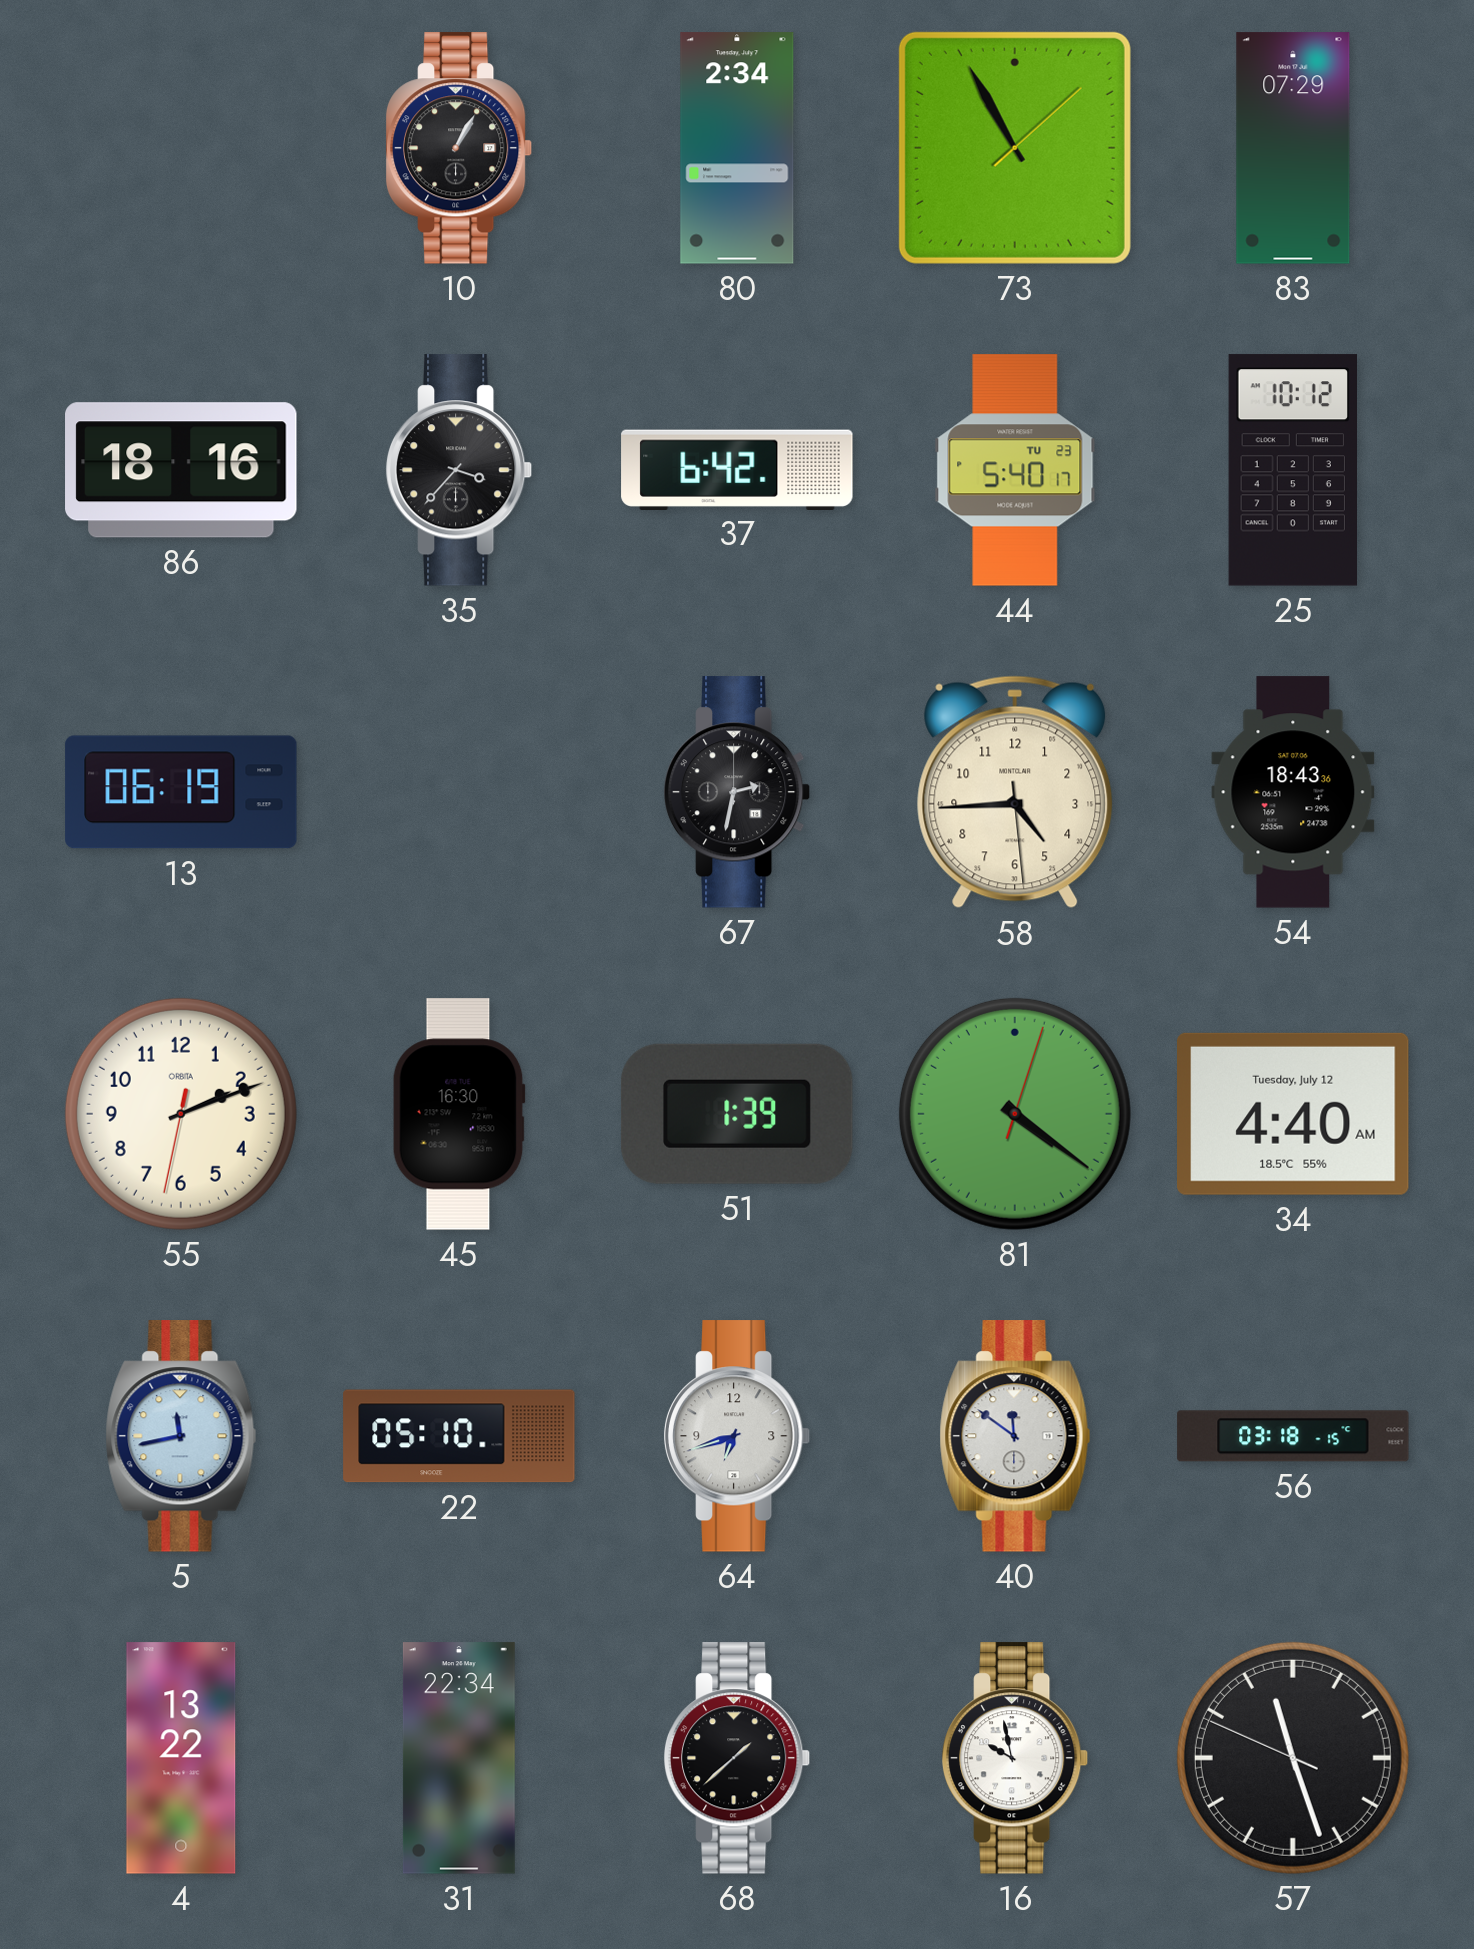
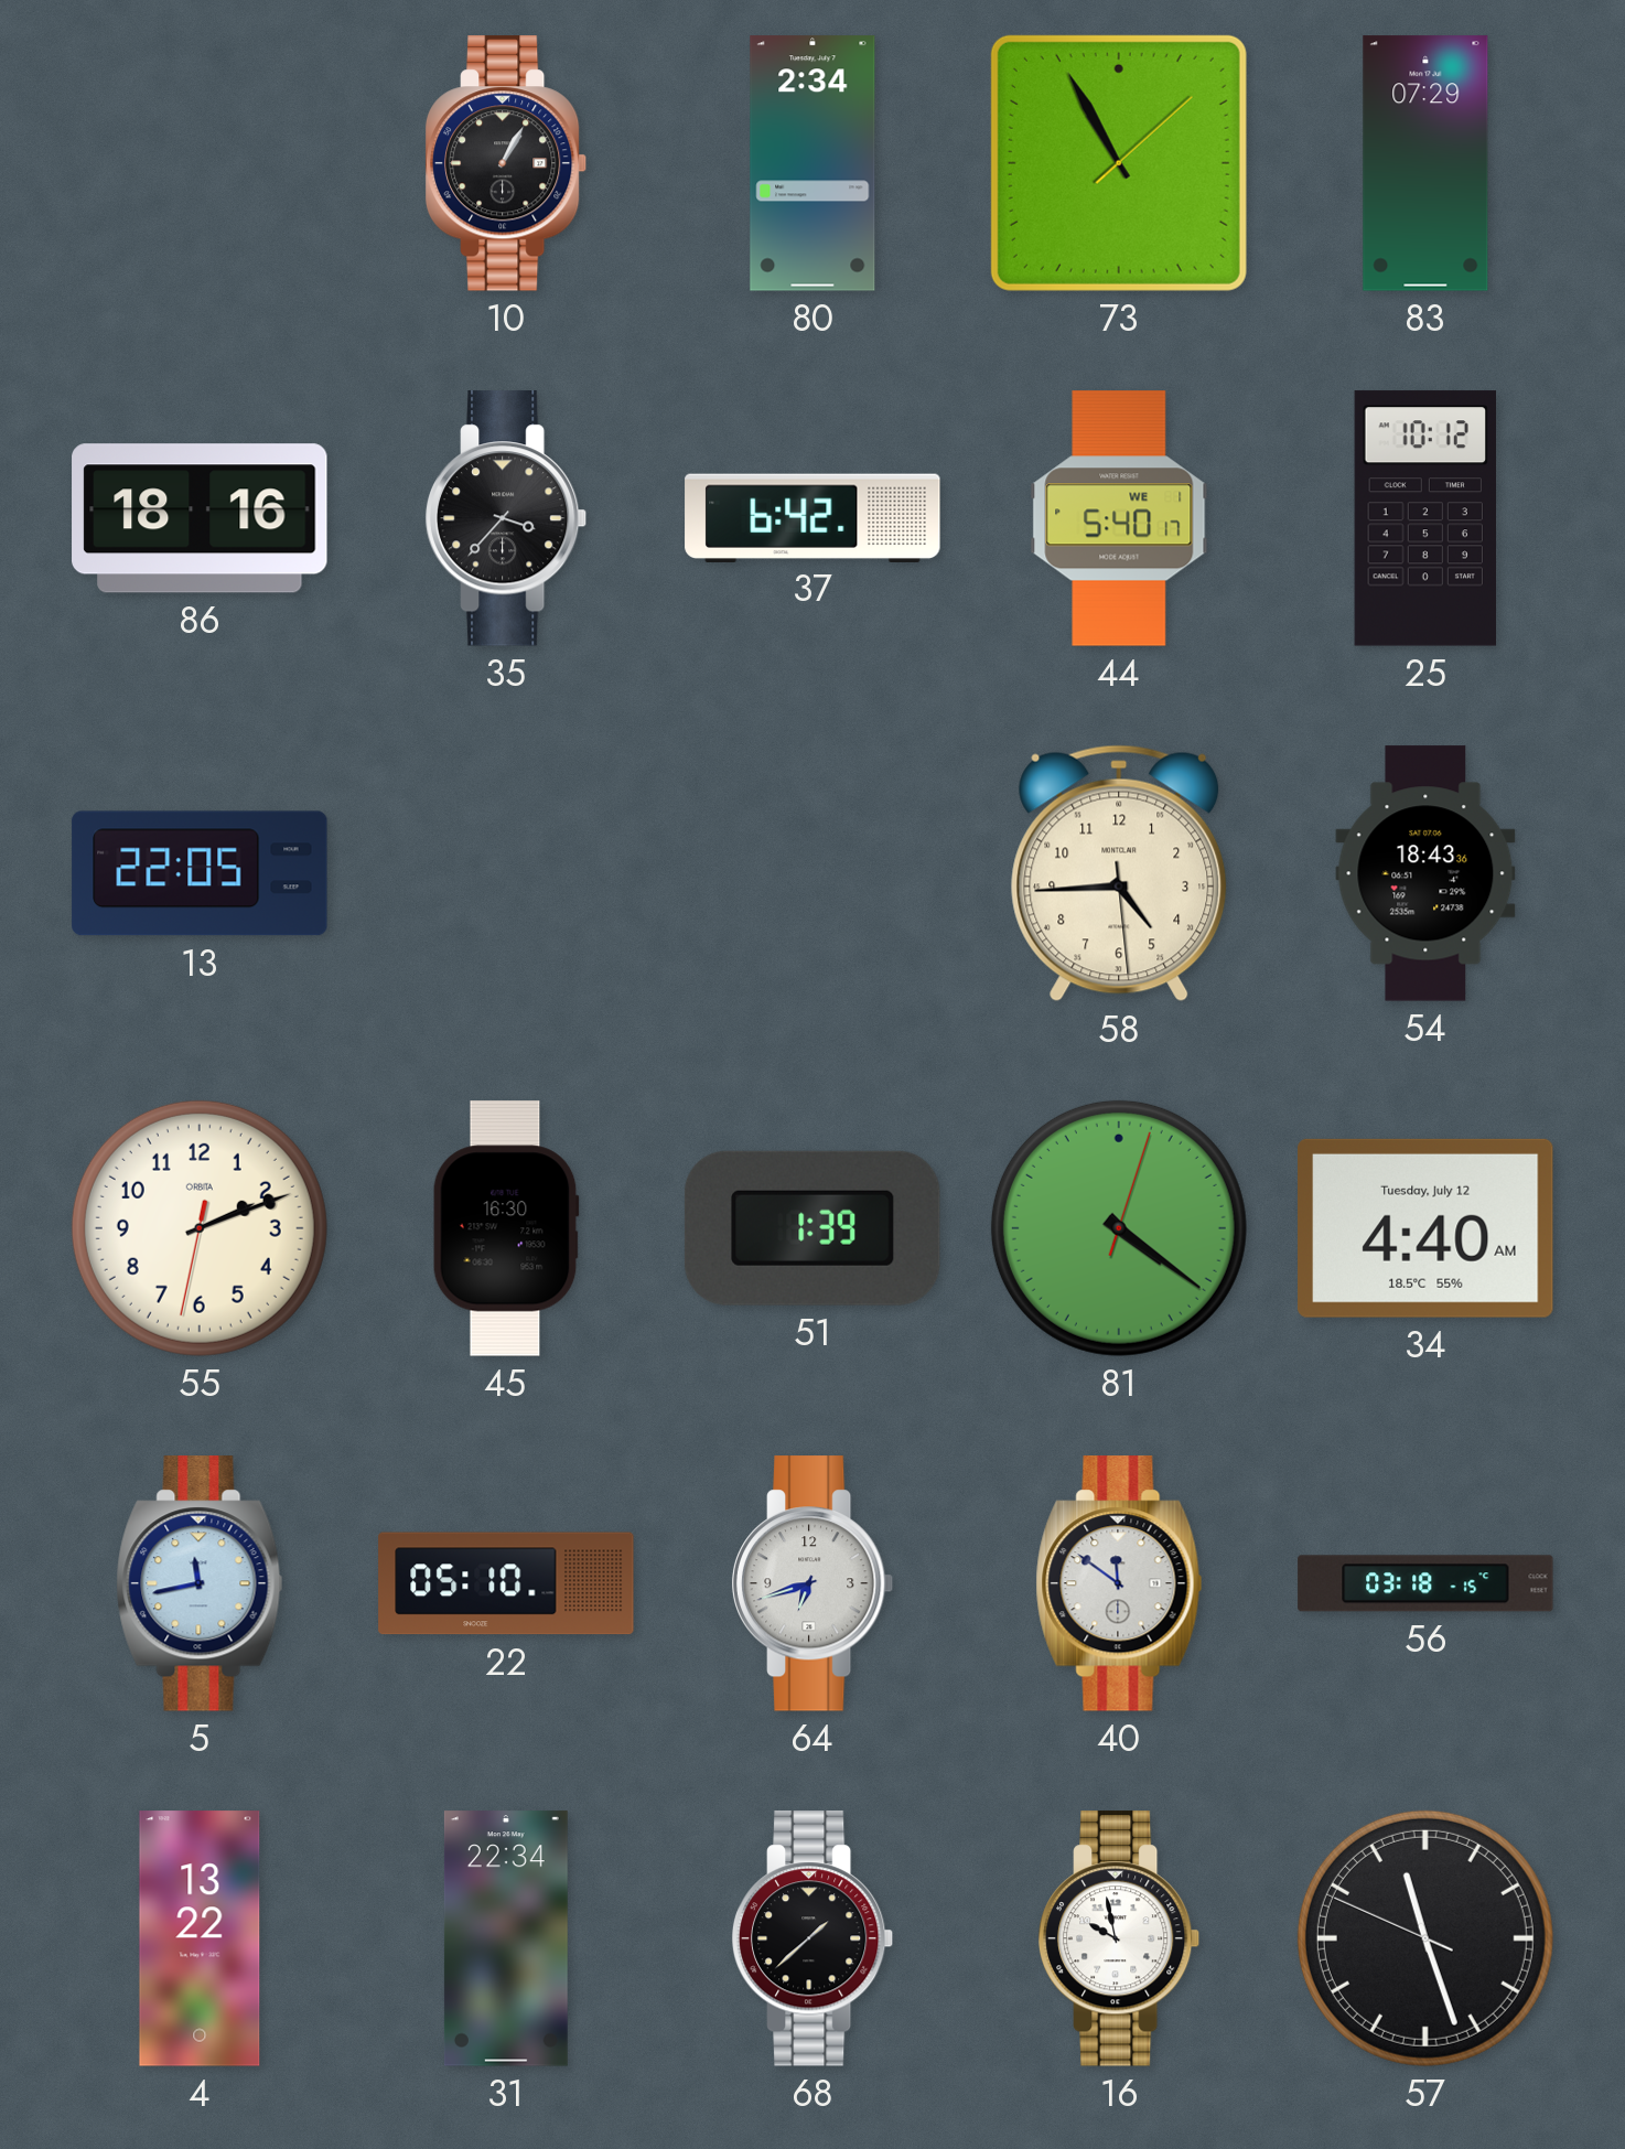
44 date: TU 23 -> WE 1 (1119, 518)
13: 06:19 -> 22:05 (200, 873)
67: 2:32 -> none (737, 792)
